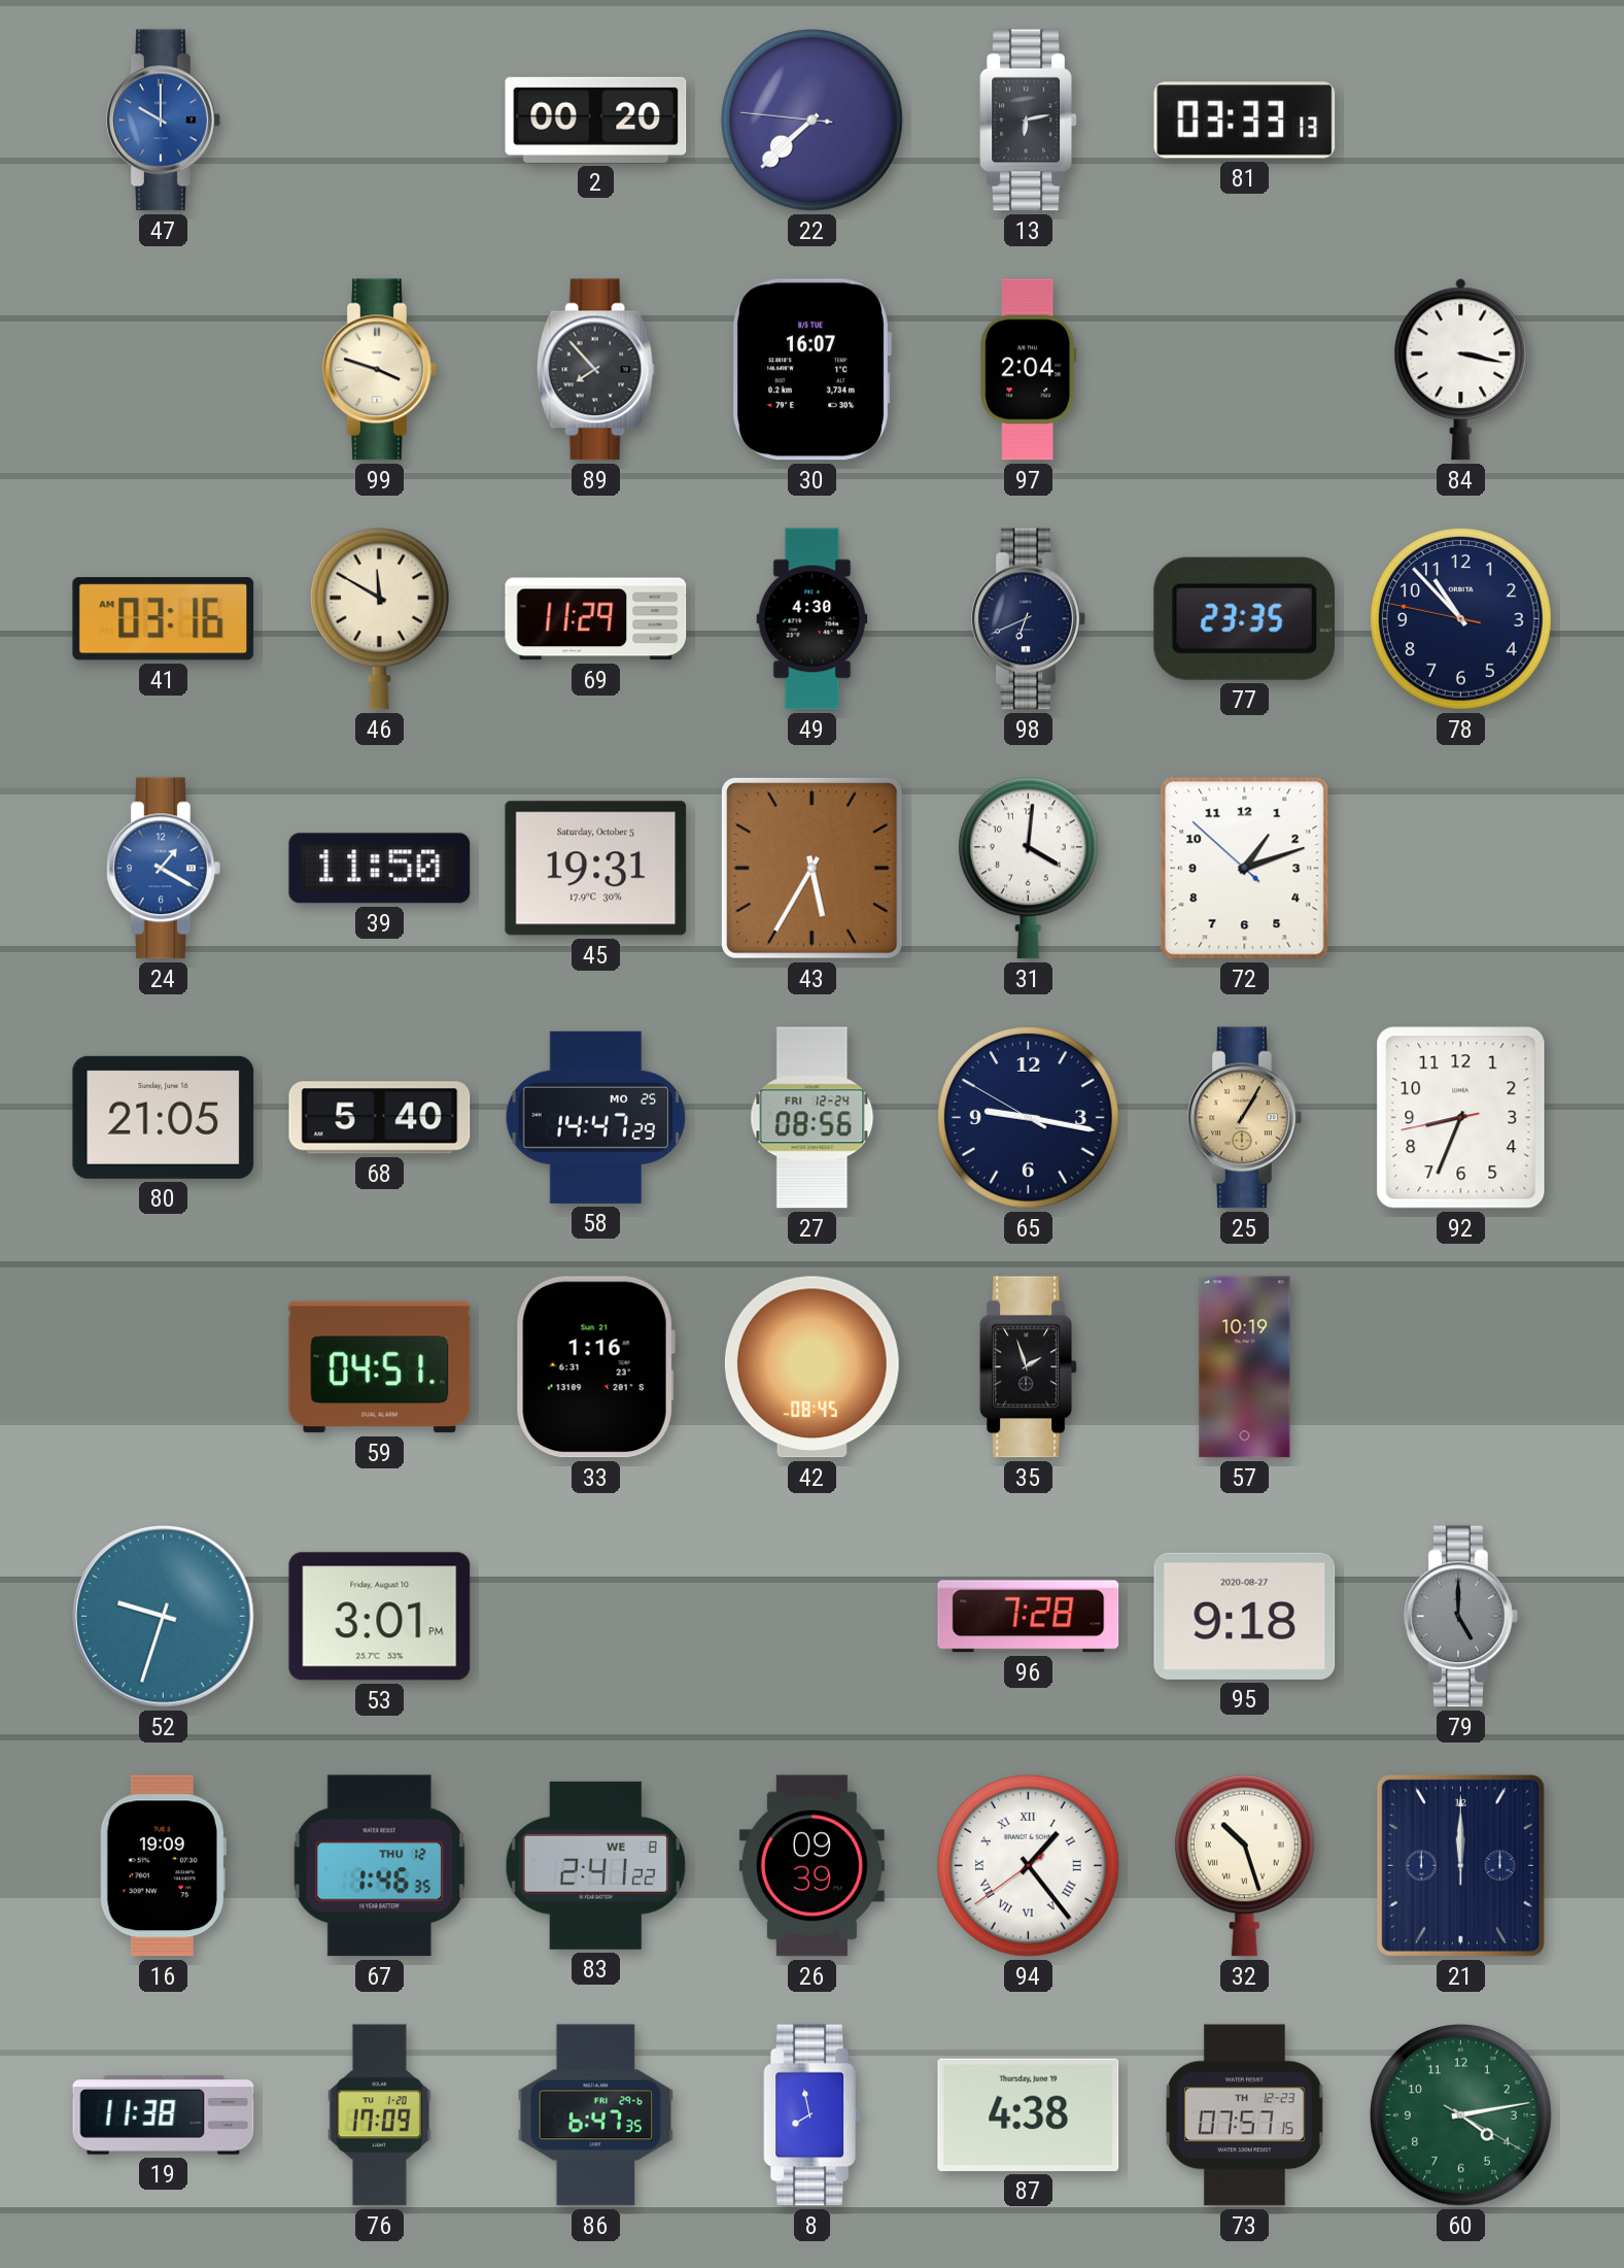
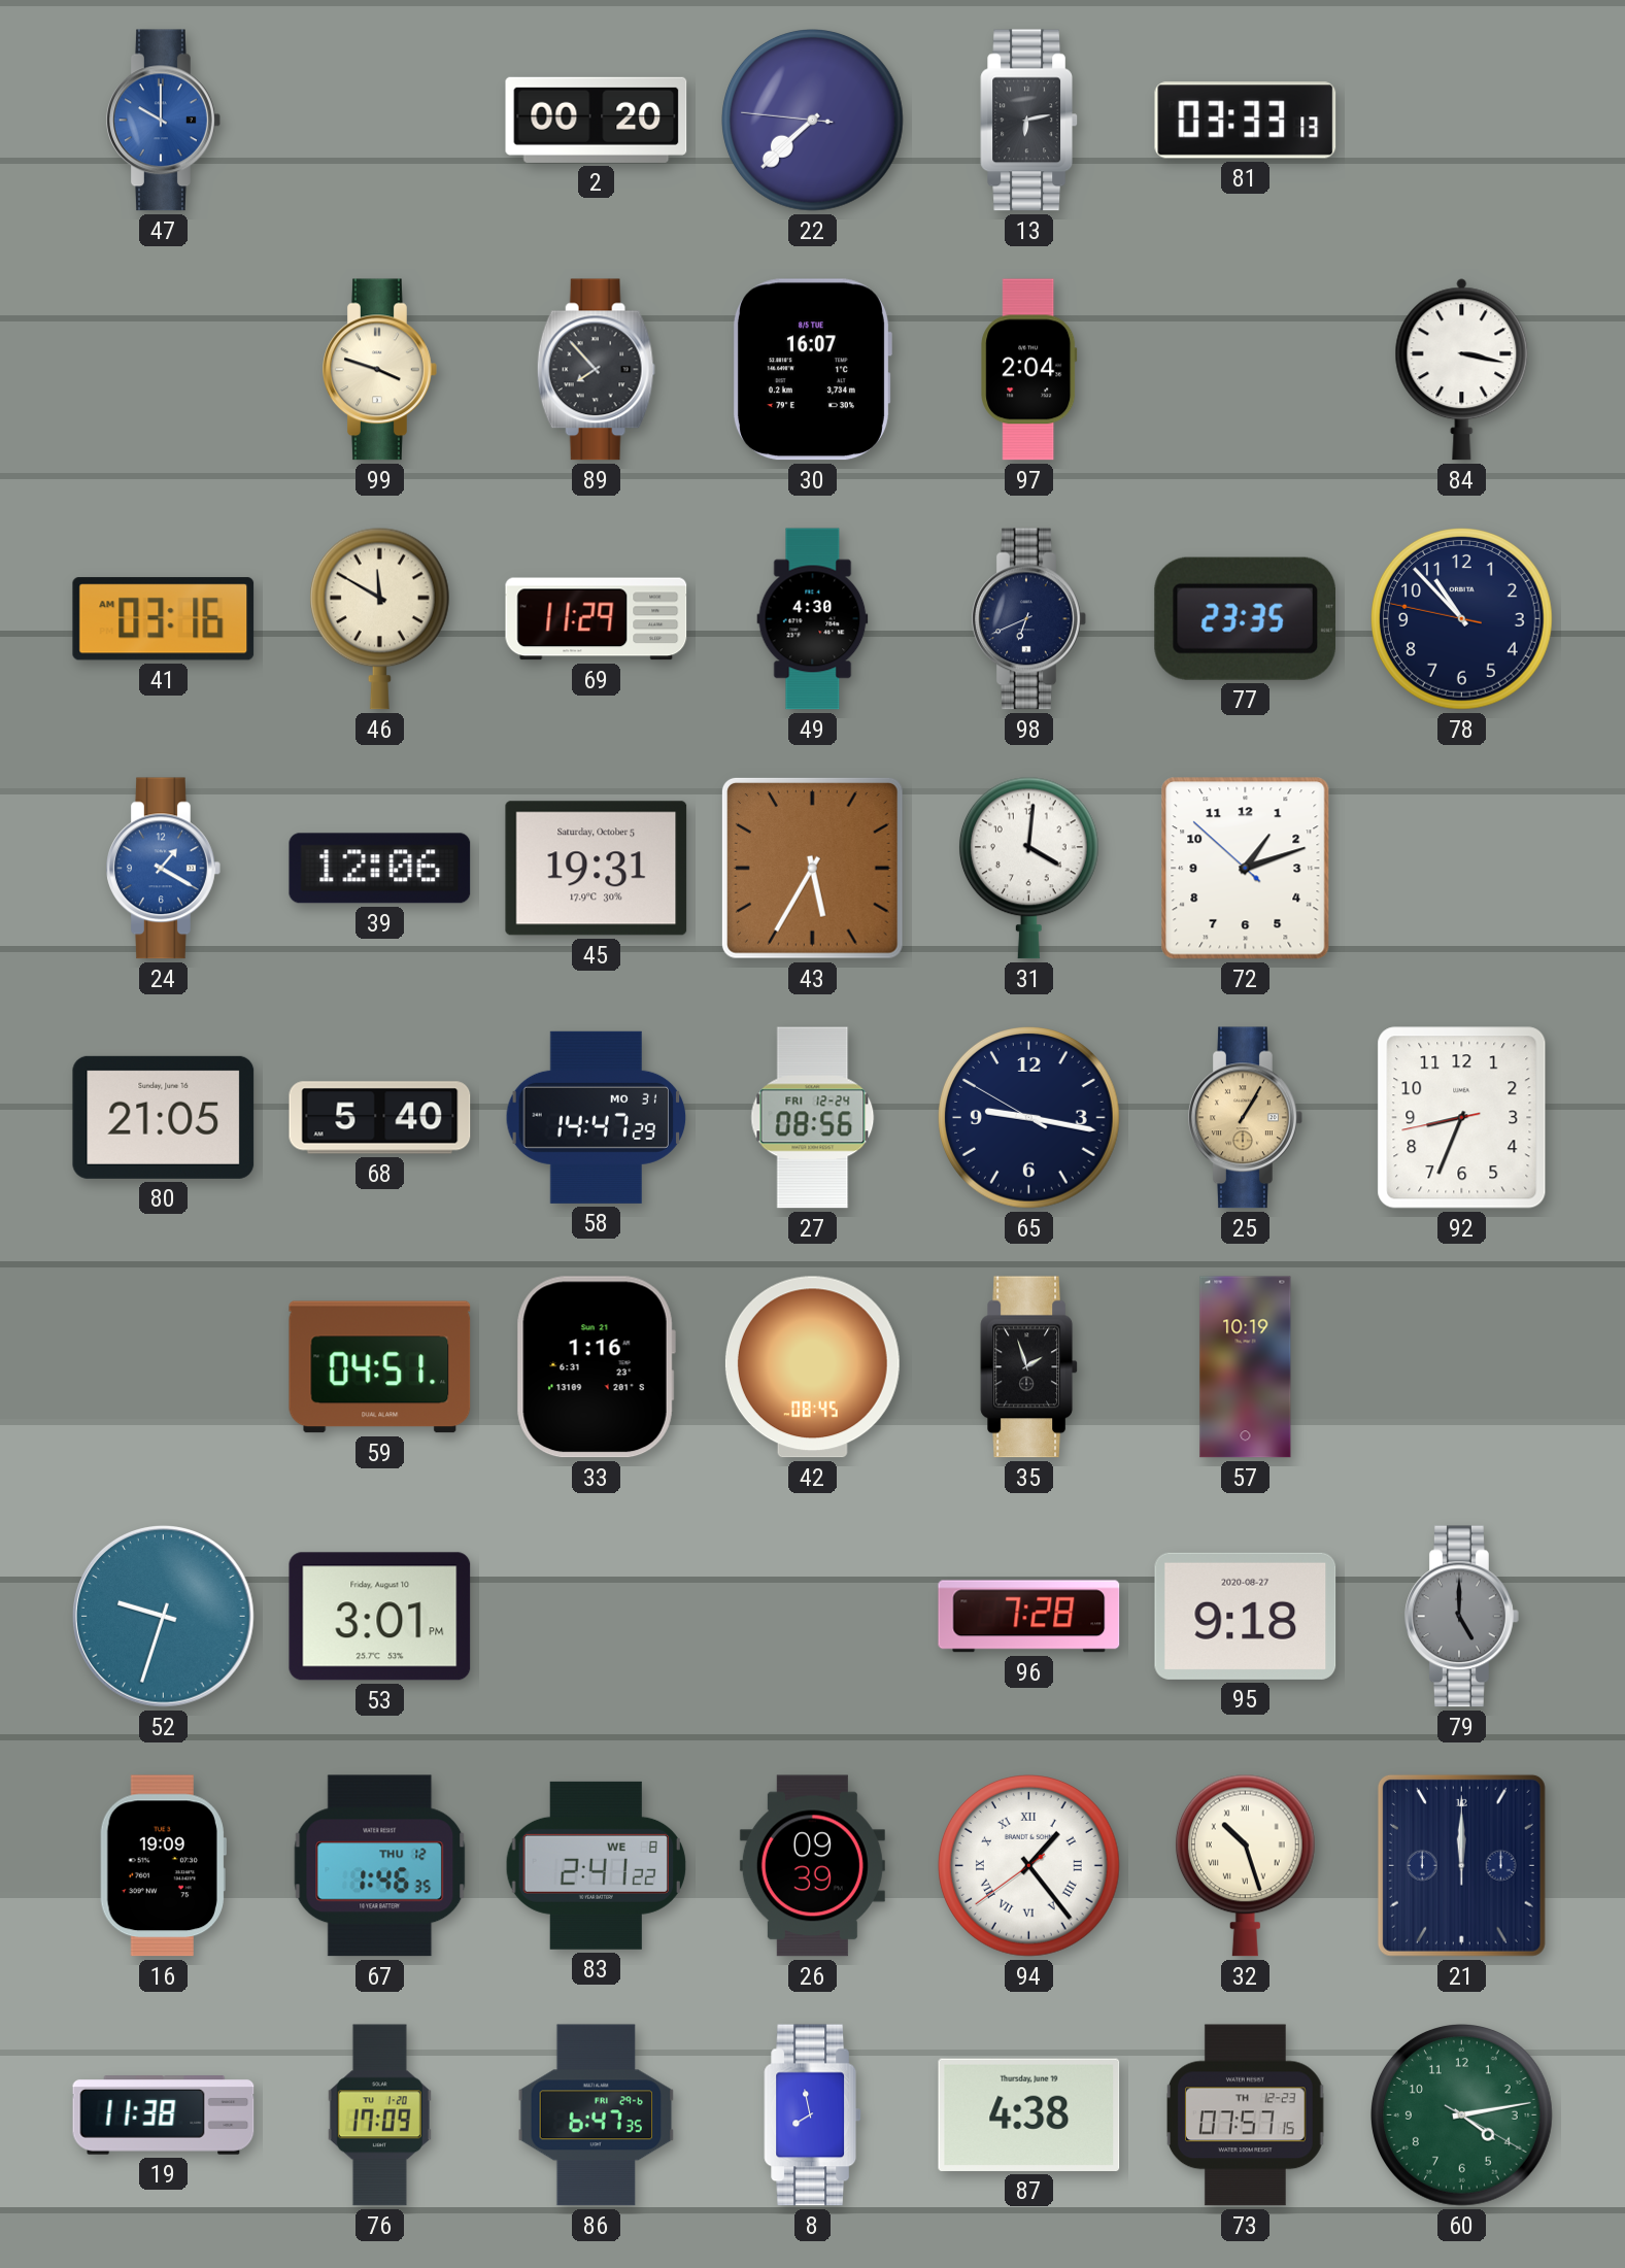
39: 11:50 -> 12:06 (380, 869)
58 date: MO 25 -> MO 31 (597, 1117)
